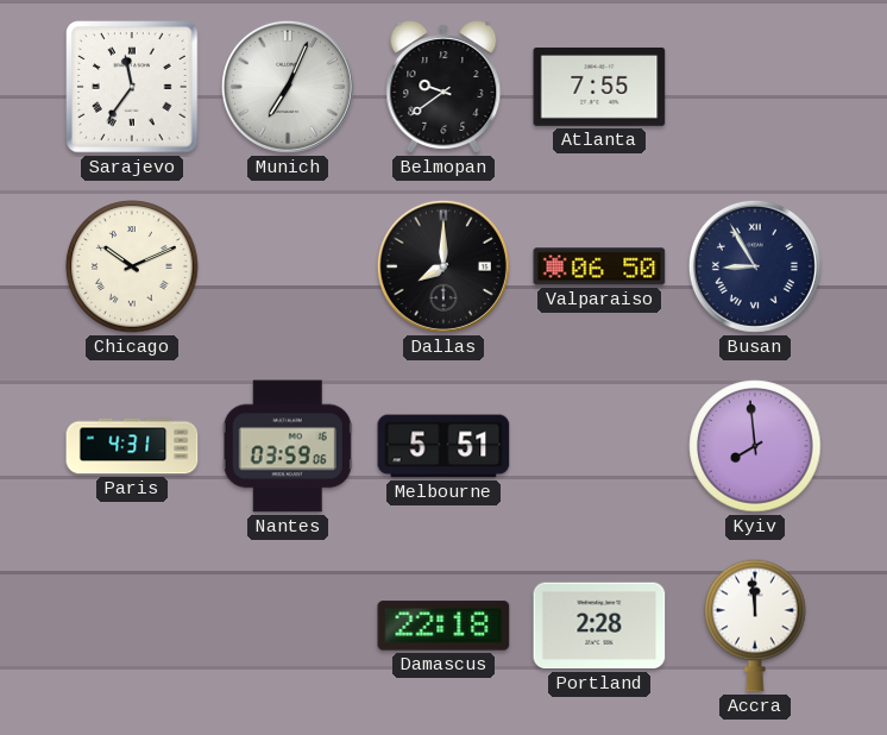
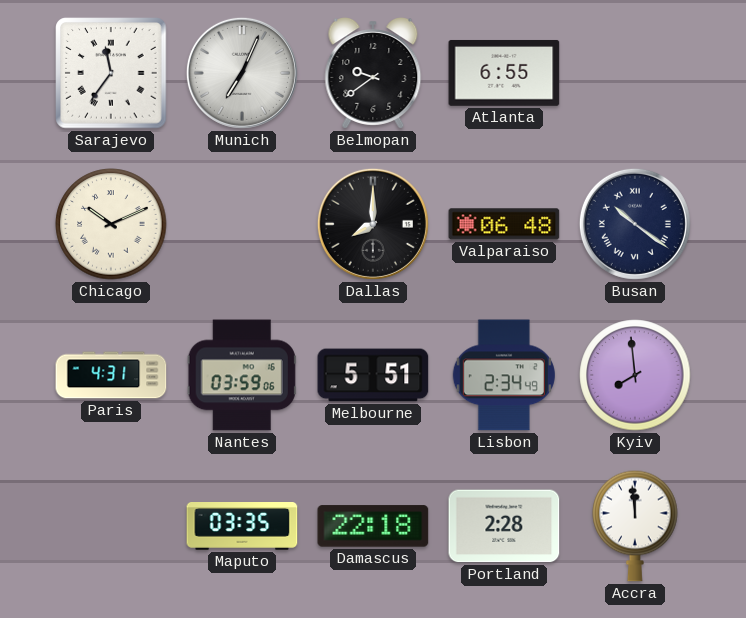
Atlanta: 7:55 -> 6:55 (504, 73)
Valparaiso: 06:50 -> 06:48 (504, 224)
Busan: 8:55 -> 10:21 (635, 224)
Lisbon: none -> 2:34 (504, 375)
Maputo: none -> 03:35 (242, 527)
